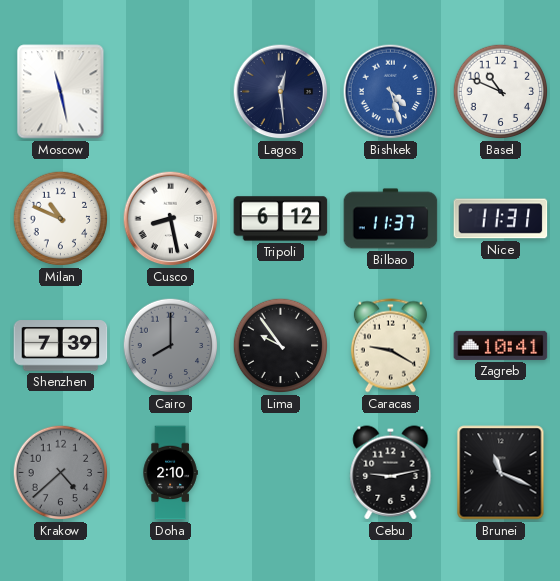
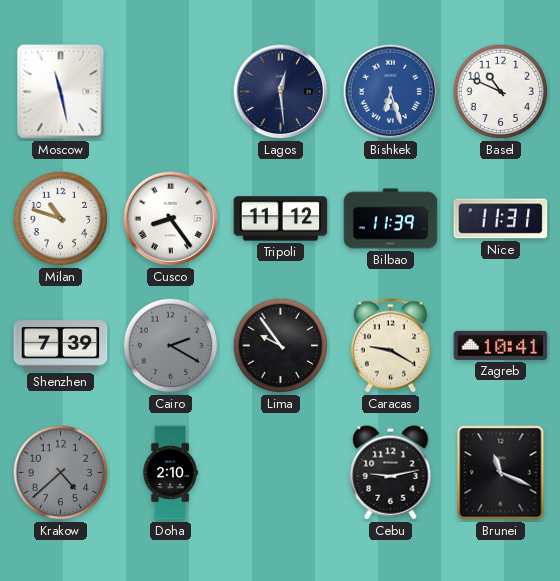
Bishkek: 4:27 -> 6:27 (391, 92)
Milan: 10:49 -> 10:48 (61, 219)
Cusco: 8:28 -> 8:24 (171, 219)
Tripoli: 6:12 -> 11:12 (281, 219)
Bilbao: 11:37 -> 11:39 (391, 219)
Cairo: 8:00 -> 2:20 (171, 346)
